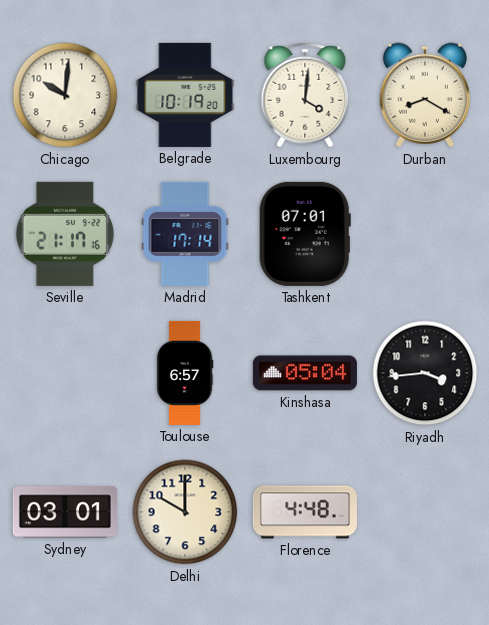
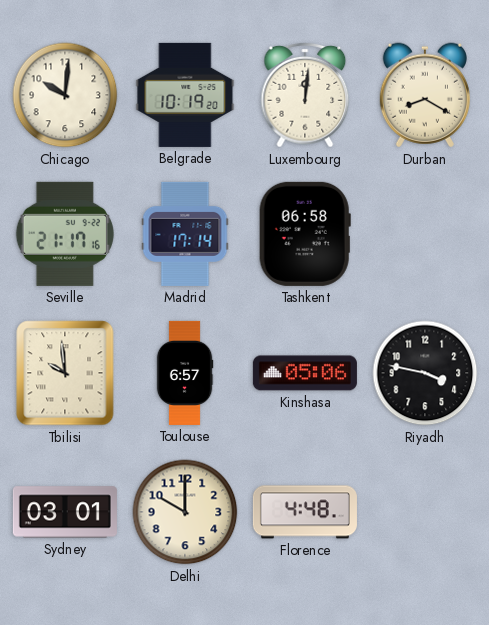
Luxembourg: 4:01 -> 12:01 (305, 95)
Tashkent: 07:01 -> 06:58 (305, 234)
Tbilisi: none -> 9:59 (65, 373)
Kinshasa: 05:04 -> 05:06 (305, 373)
Riyadh: 3:44 -> 3:47 (425, 373)
